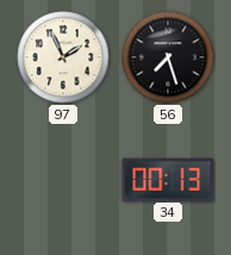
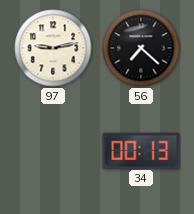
97: 1:56 -> 9:13 (53, 48)
56: 7:27 -> 7:22 (141, 48)
